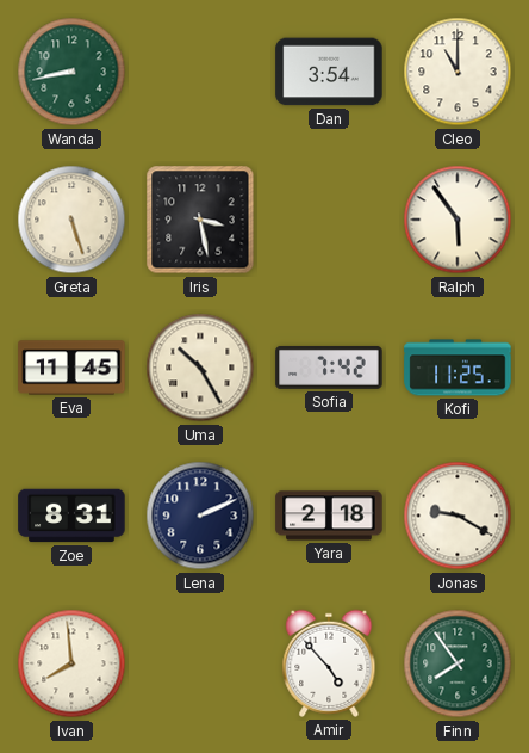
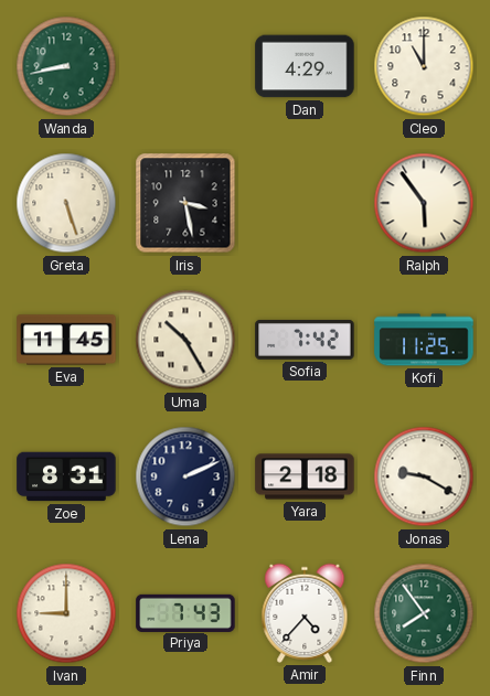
Dan: 3:54 -> 4:29 (305, 66)
Ivan: 7:59 -> 9:00 (66, 613)
Priya: none -> 7:43 (185, 612)
Amir: 4:53 -> 4:37 (305, 613)
